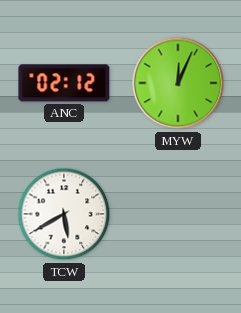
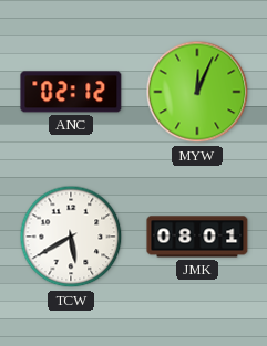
JMK: none -> 08:01 (197, 237)
